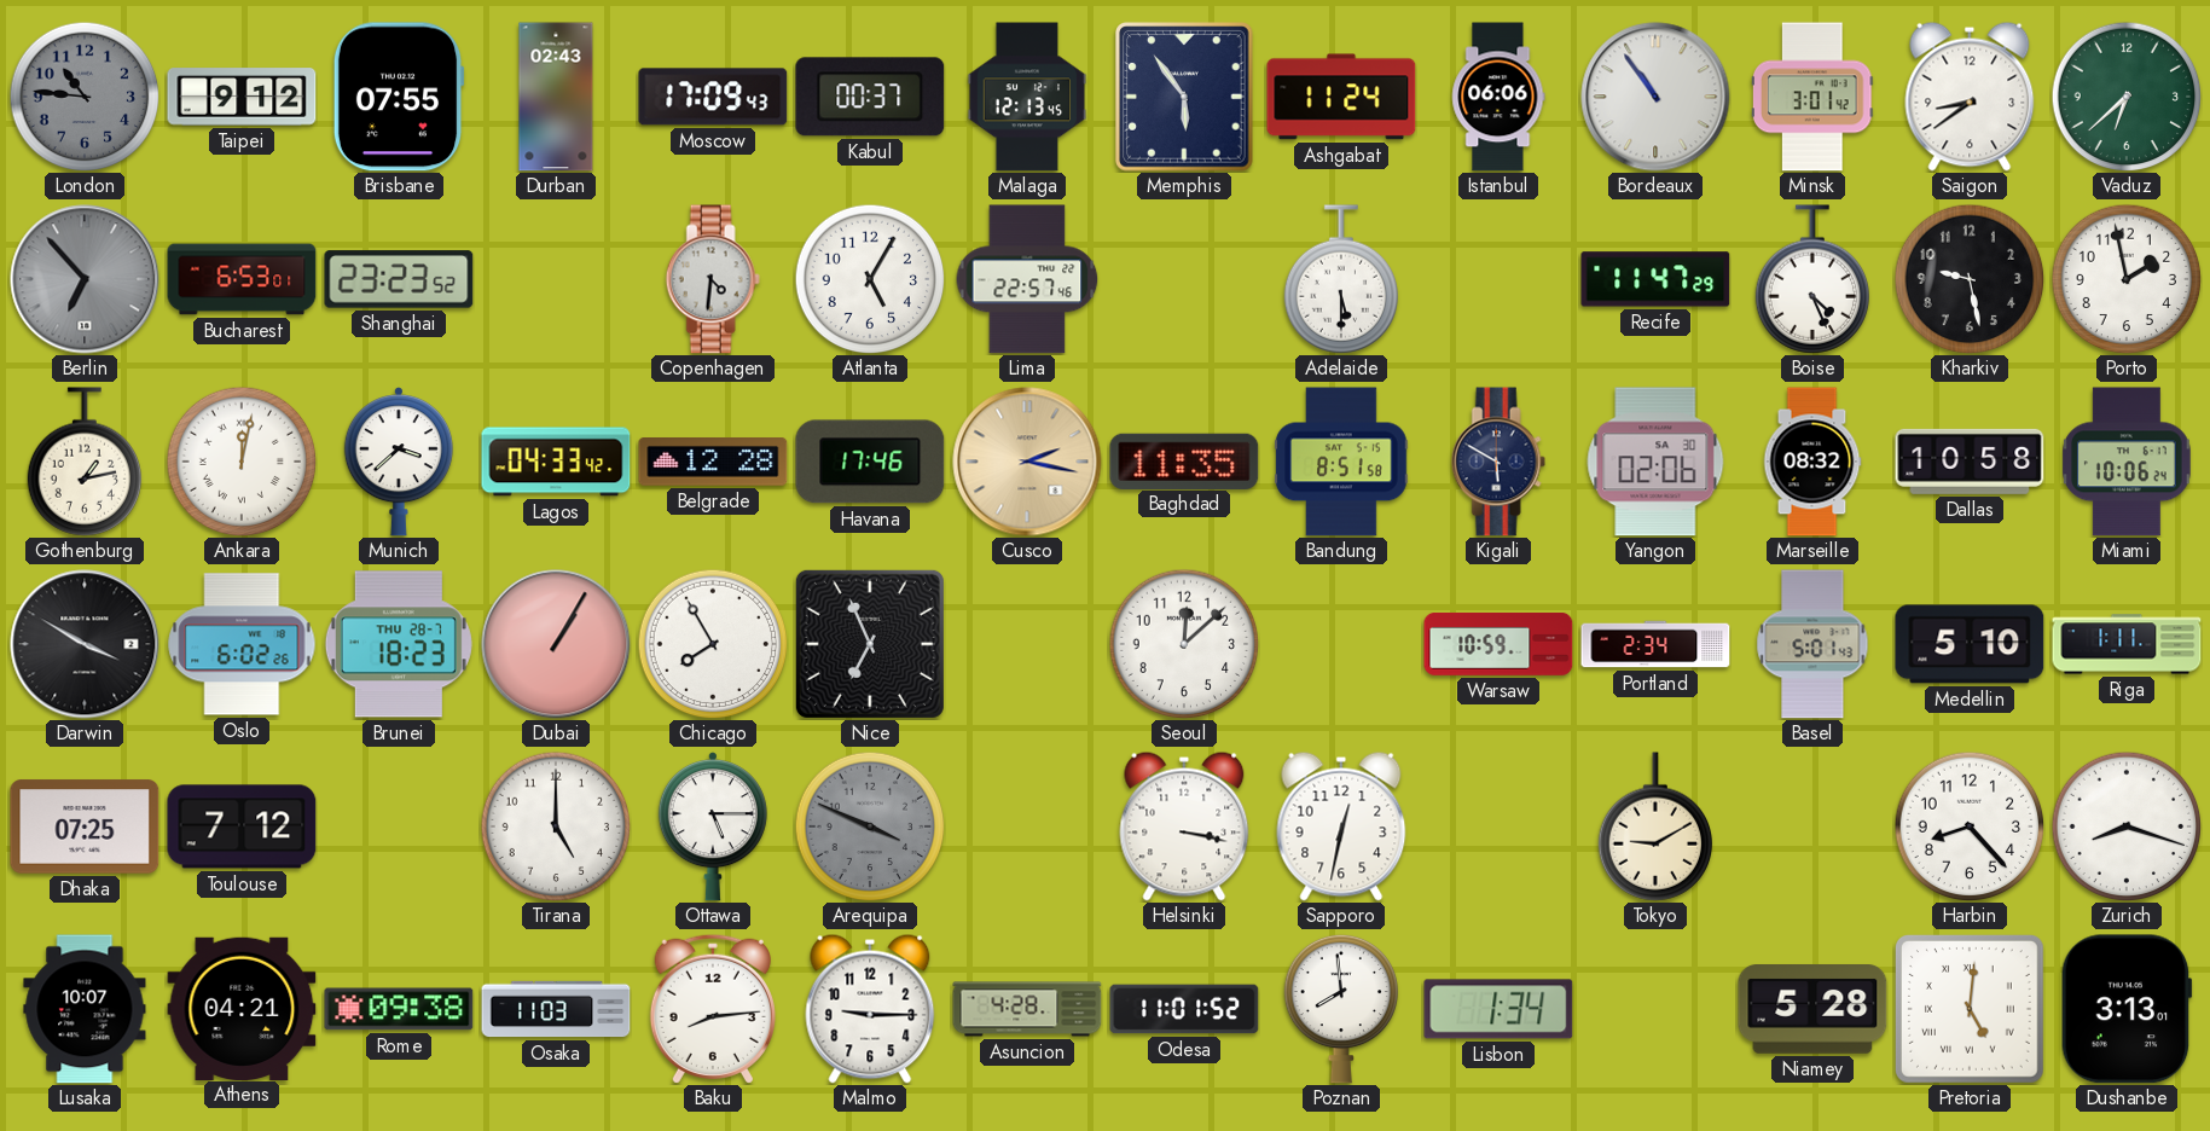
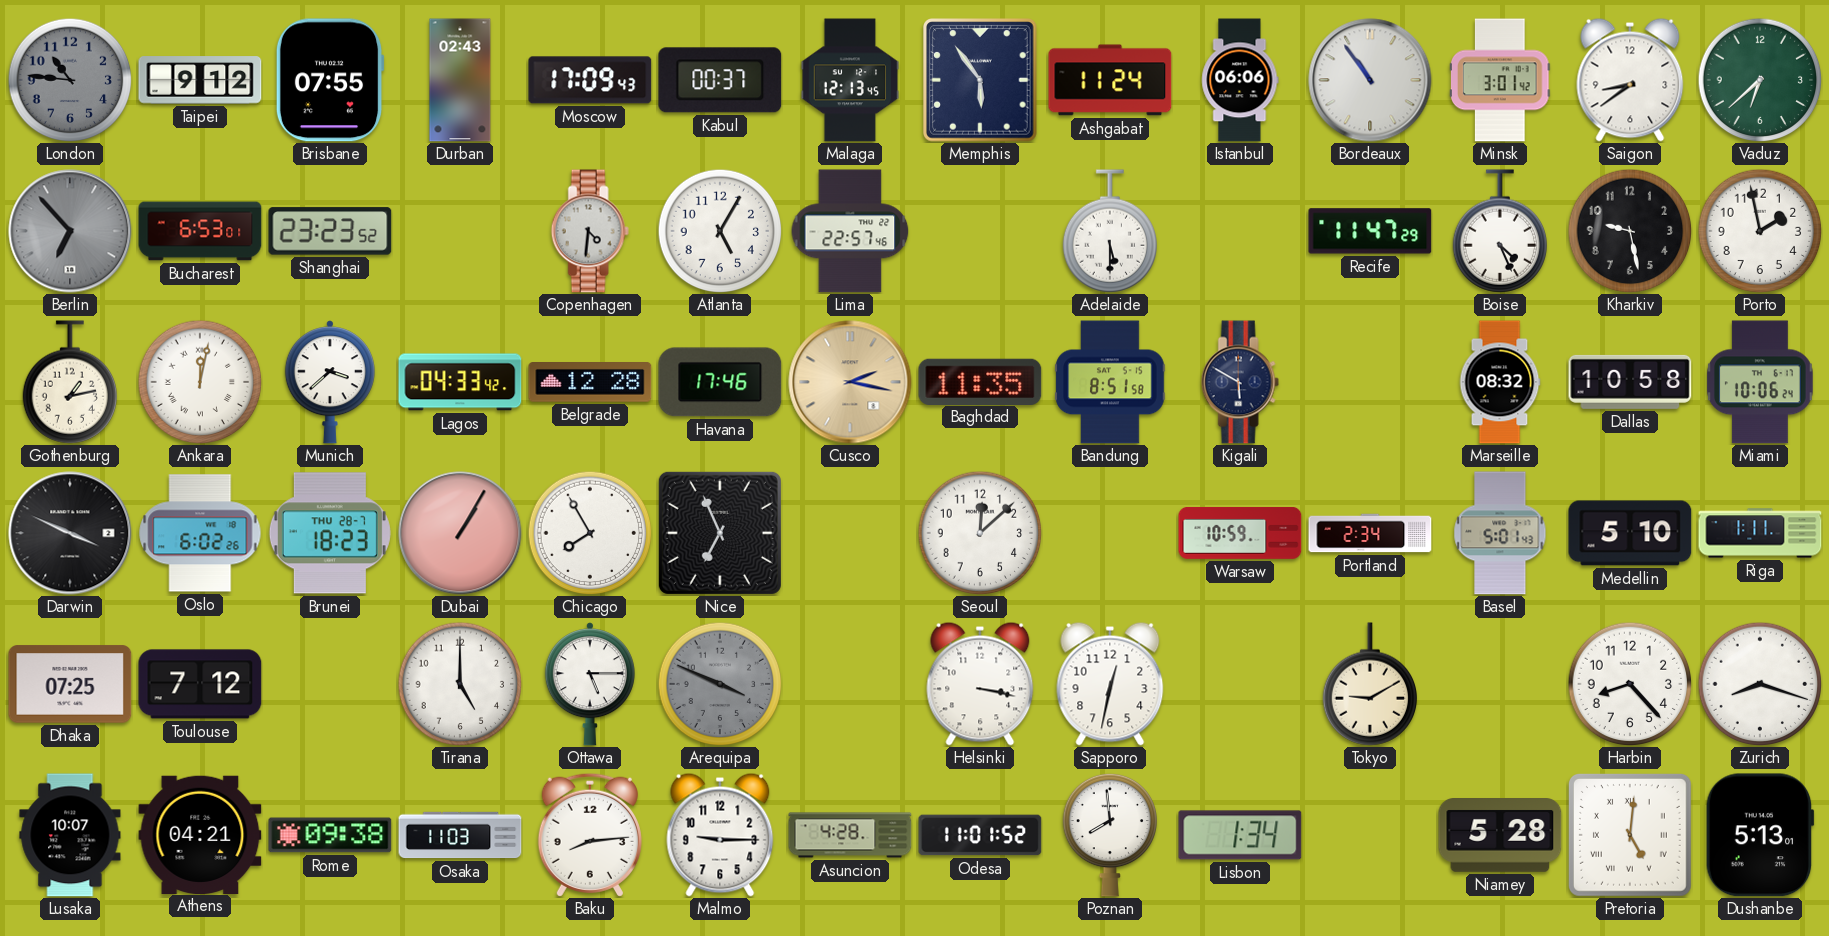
Yangon: 02:06 -> none (1655, 462)
Darwin: 3:50 -> 3:49 (70, 533)
Dushanbe: 3:13 -> 5:13 (1760, 835)
